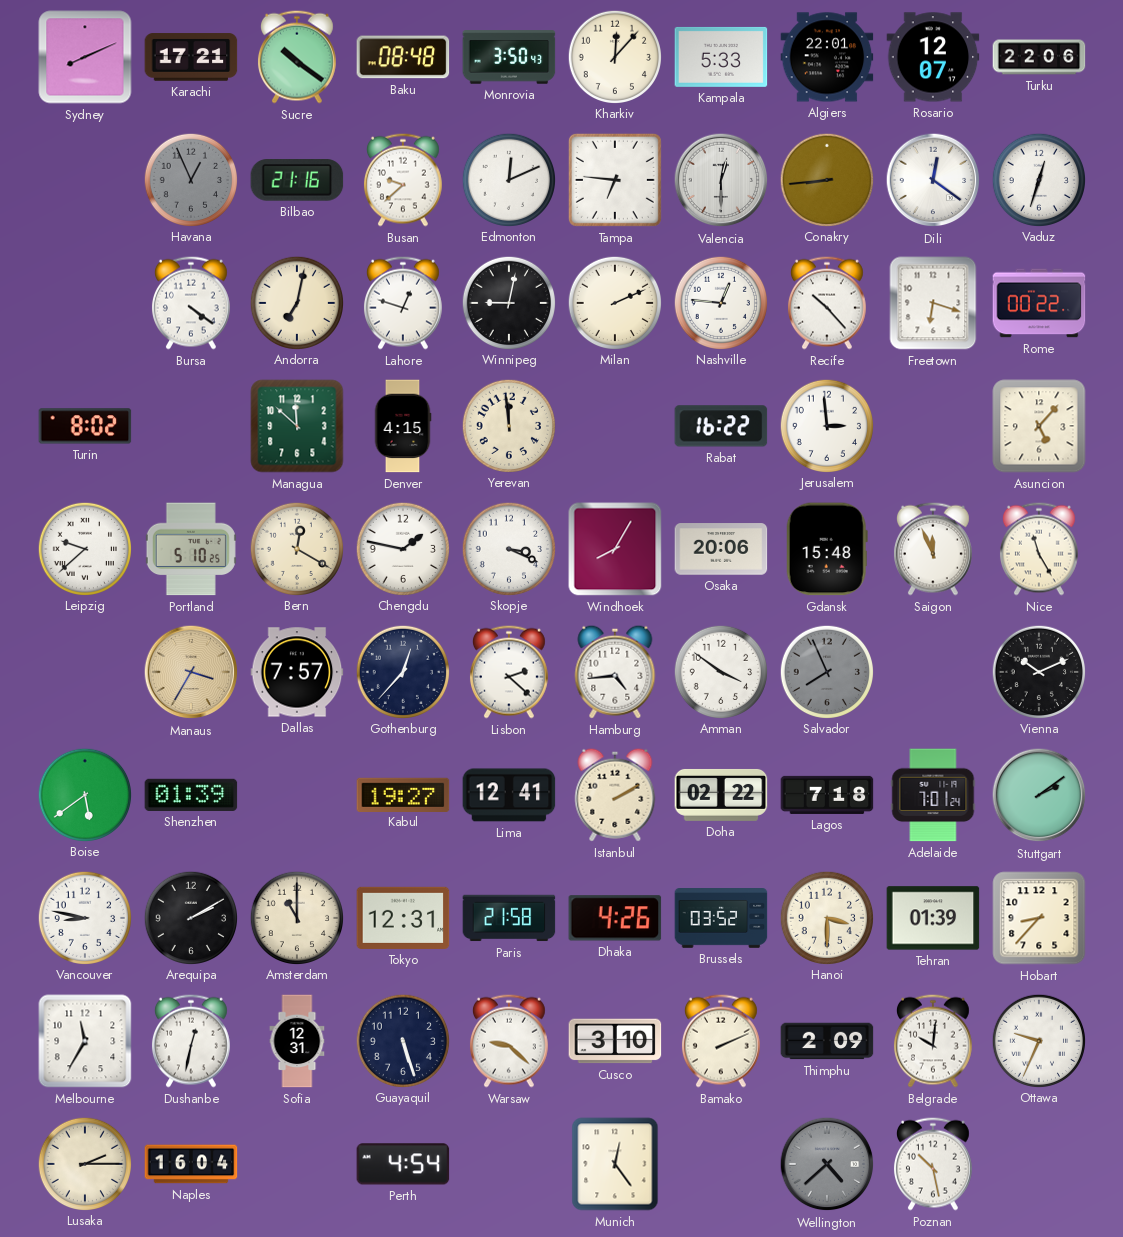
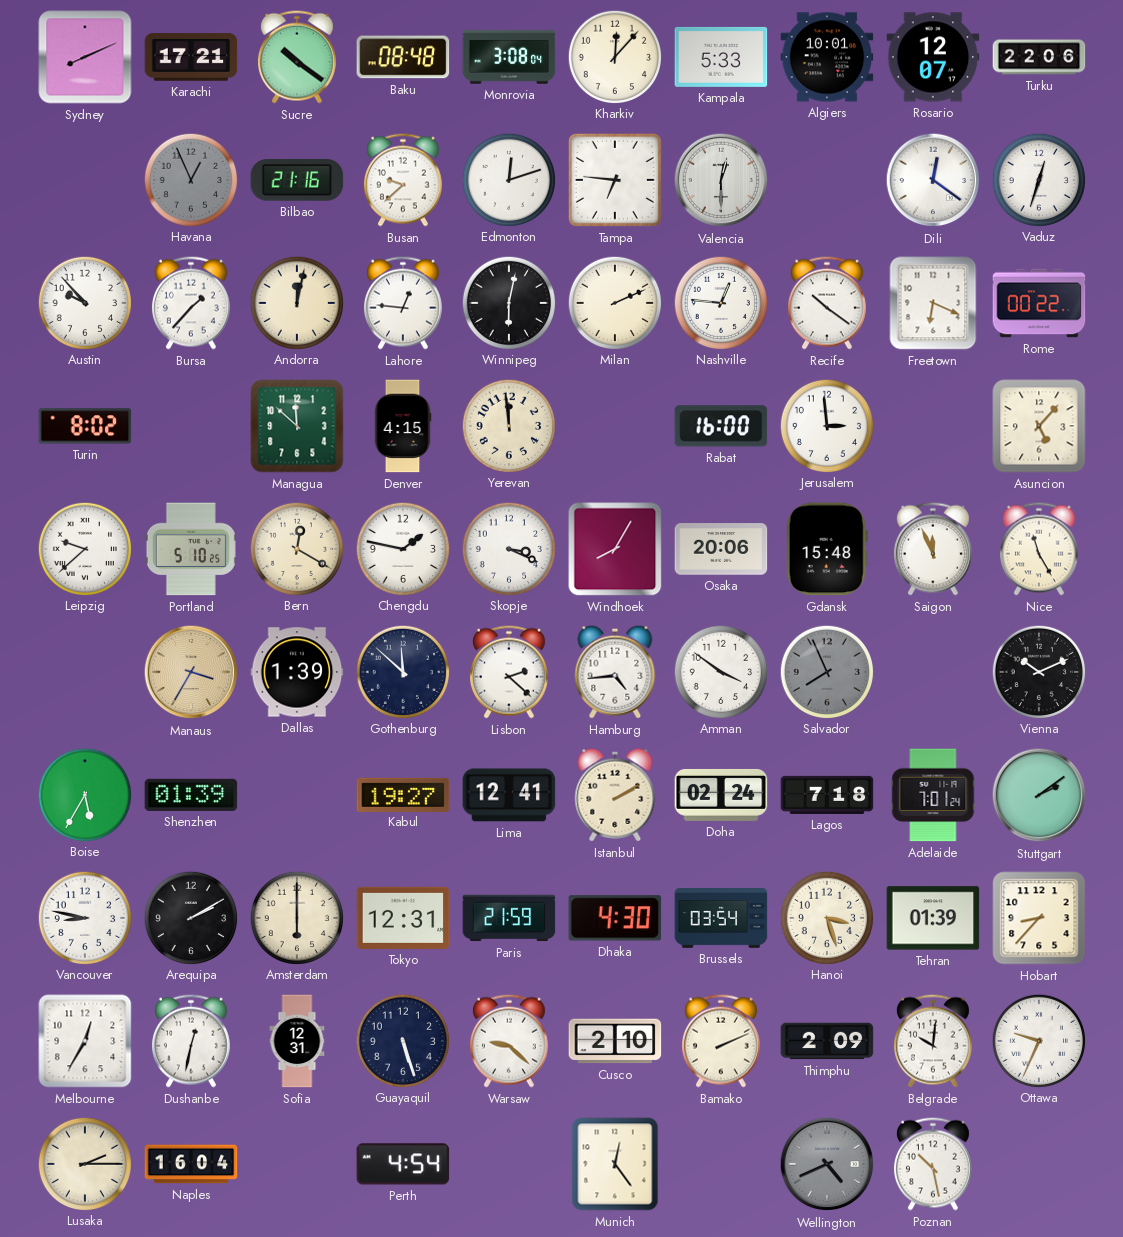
Monrovia: 3:50 -> 3:08 (509, 57)
Algiers: 22:01 -> 10:01 (827, 57)
Edmonton: 12:11 -> 12:12 (508, 179)
Conakry: 8:44 -> none (826, 179)
Austin: none -> 9:53 (84, 302)
Bursa: 4:21 -> 1:37 (191, 303)
Andorra: 7:02 -> 12:02 (296, 302)
Lahore: 12:48 -> 12:46 (403, 303)
Winnipeg: 9:02 -> 6:02 (508, 302)
Recife: 10:23 -> 10:21 (827, 303)
Freetown: 6:18 -> 6:19 (933, 303)
Rabat: 16:22 -> 16:00 (721, 426)
Dallas: 7:57 -> 1:39 (297, 672)
Gothenburg: 12:37 -> 11:52 (402, 671)
Boise: 5:39 -> 5:35 (84, 794)
Doha: 02:22 -> 02:24 (721, 795)
Amsterdam: 11:00 -> 6:00 (296, 917)
Paris: 21:58 -> 21:59 (509, 918)
Dhaka: 4:26 -> 4:30 (615, 918)
Brussels: 03:52 -> 03:54 (721, 919)
Hanoi: 3:30 -> 3:27 (826, 917)
Melbourne: 11:35 -> 12:35 (85, 1041)
Cusco: 3:10 -> 2:10 (615, 1041)
Wellington: 4:38 -> 4:41 (827, 1164)
